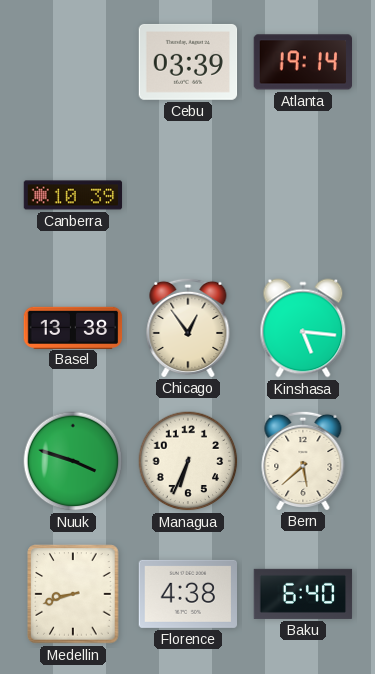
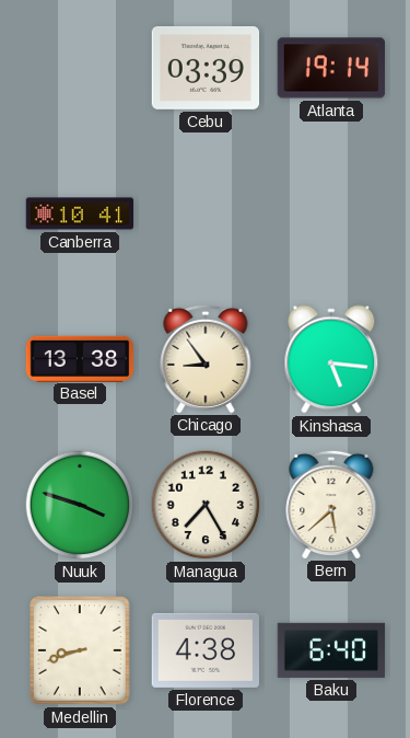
Canberra: 10:39 -> 10:41 (80, 214)
Chicago: 12:54 -> 8:54 (206, 358)
Managua: 6:34 -> 7:25 (206, 505)
